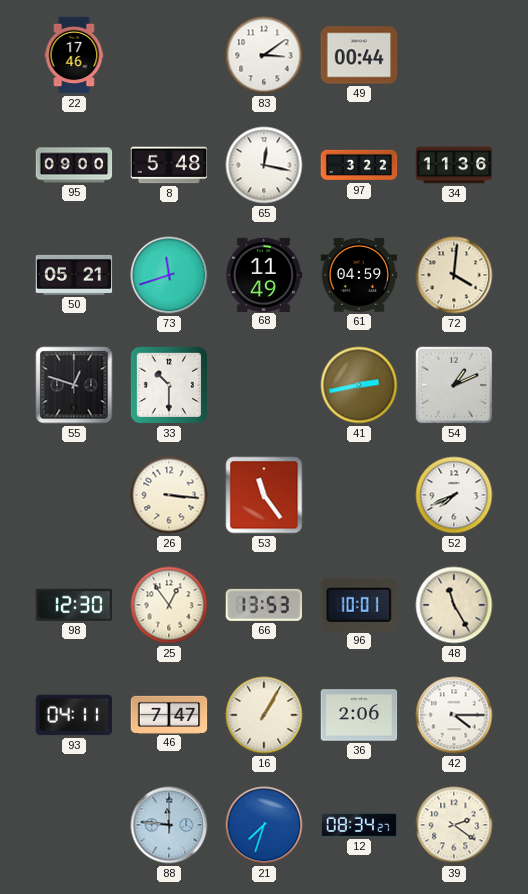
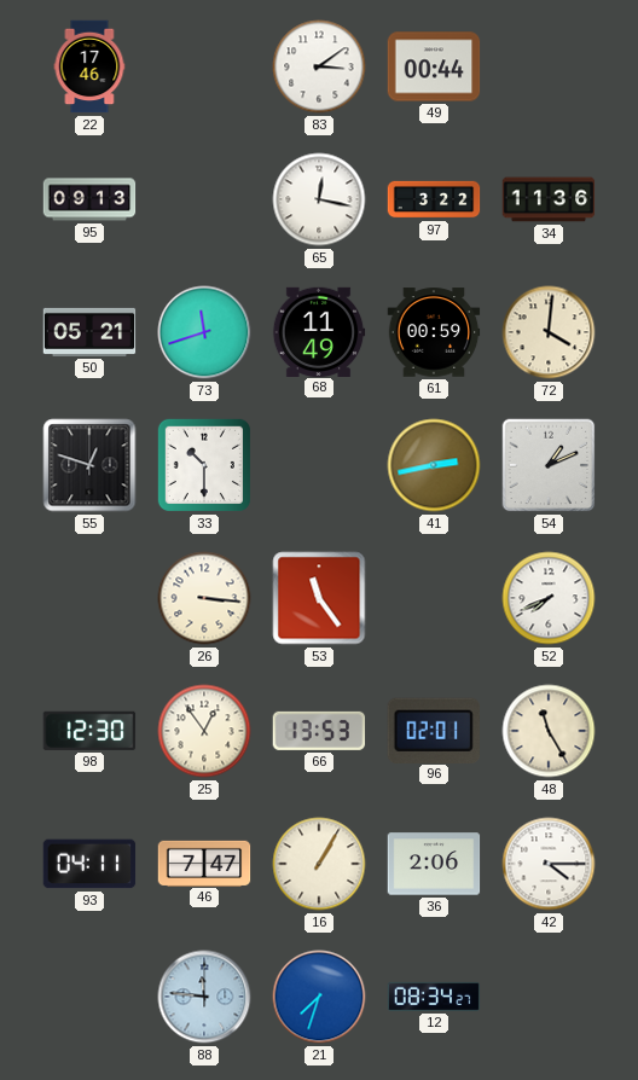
95: 09:00 -> 09:13 (89, 199)
8: 5:48 -> none (169, 165)
61: 04:59 -> 00:59 (434, 332)
96: 10:01 -> 02:01 (434, 730)
39: 2:21 -> none (454, 825)
